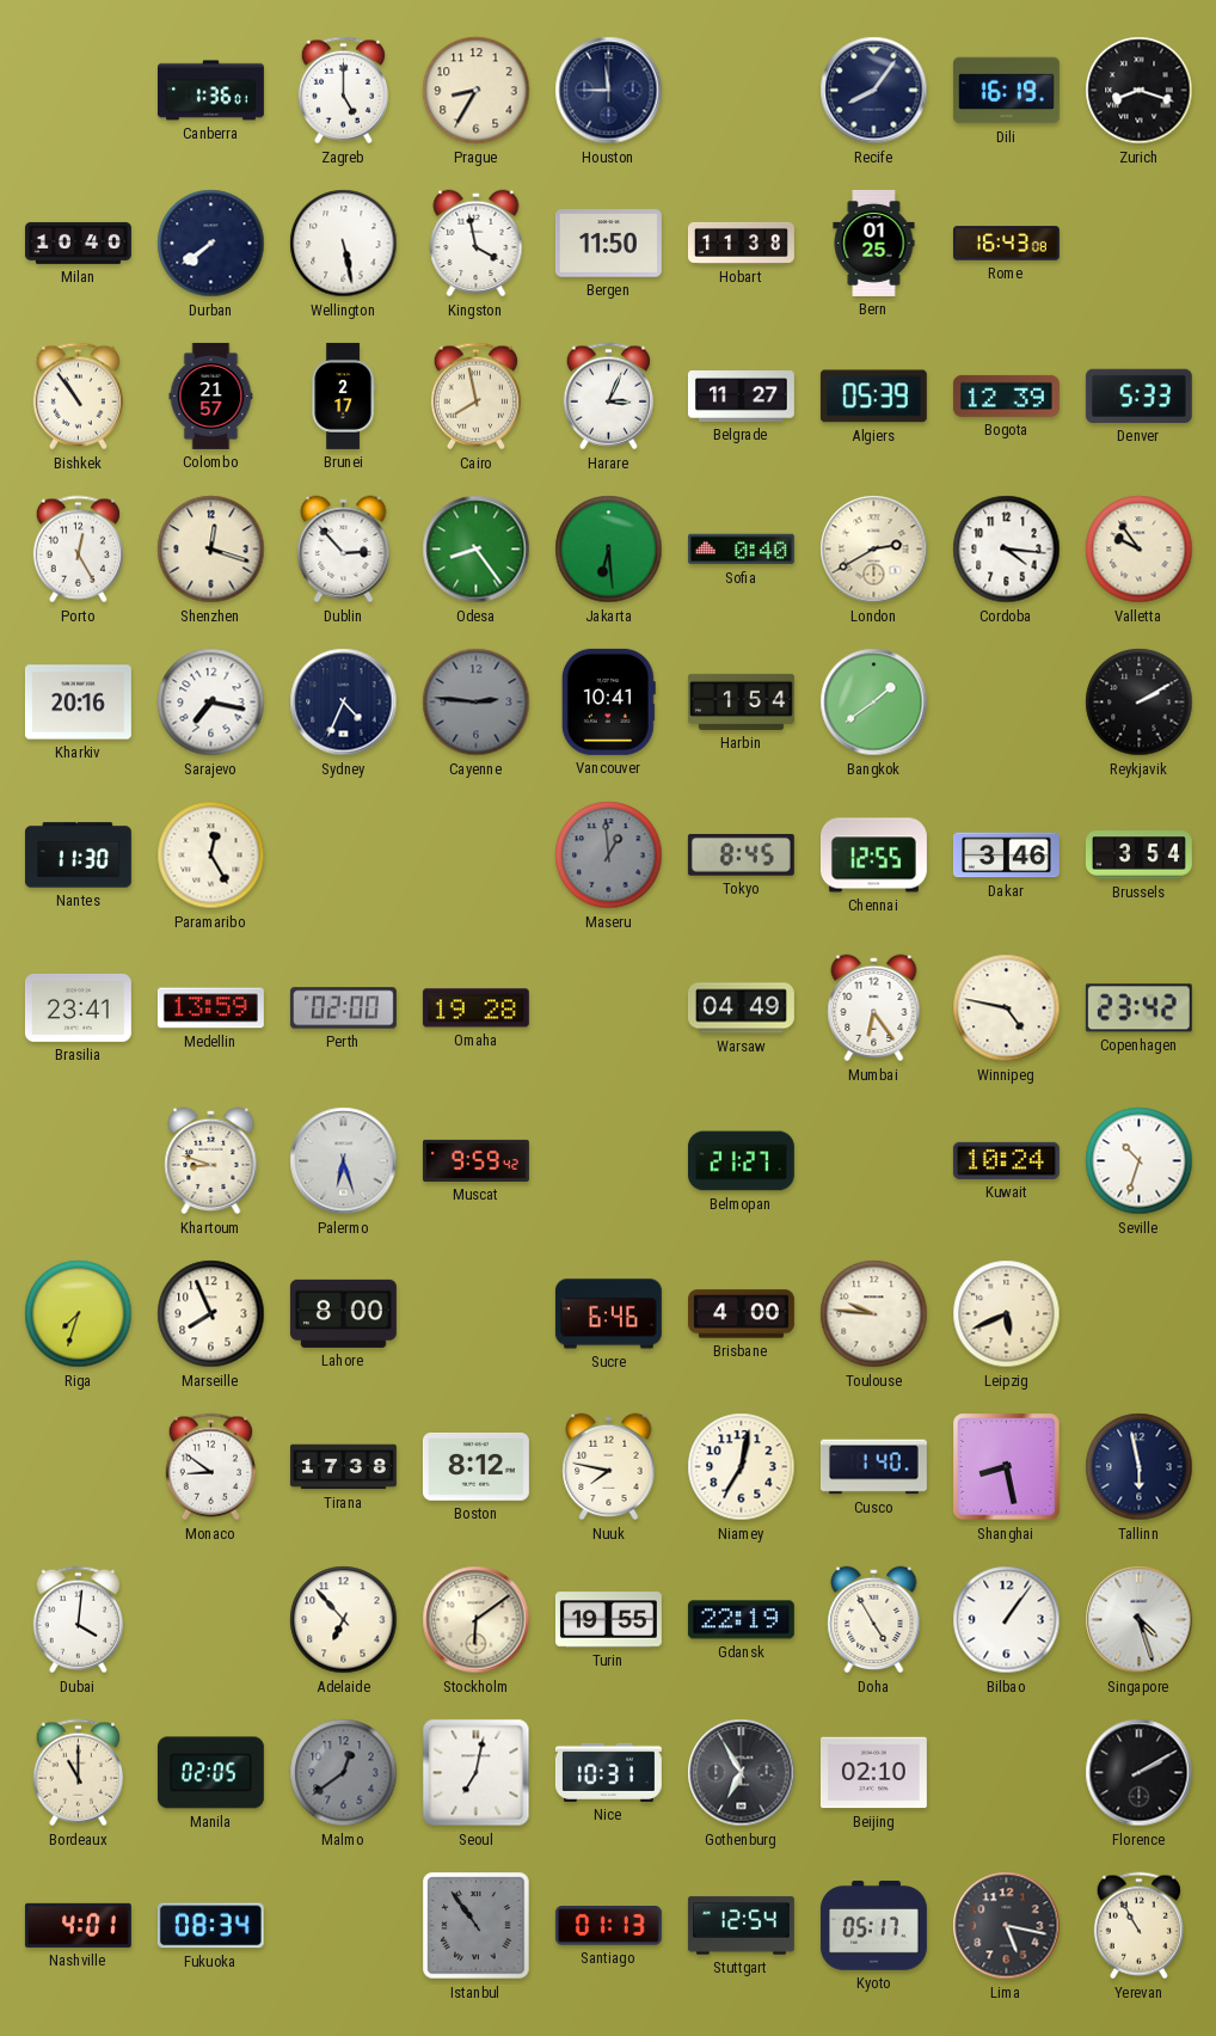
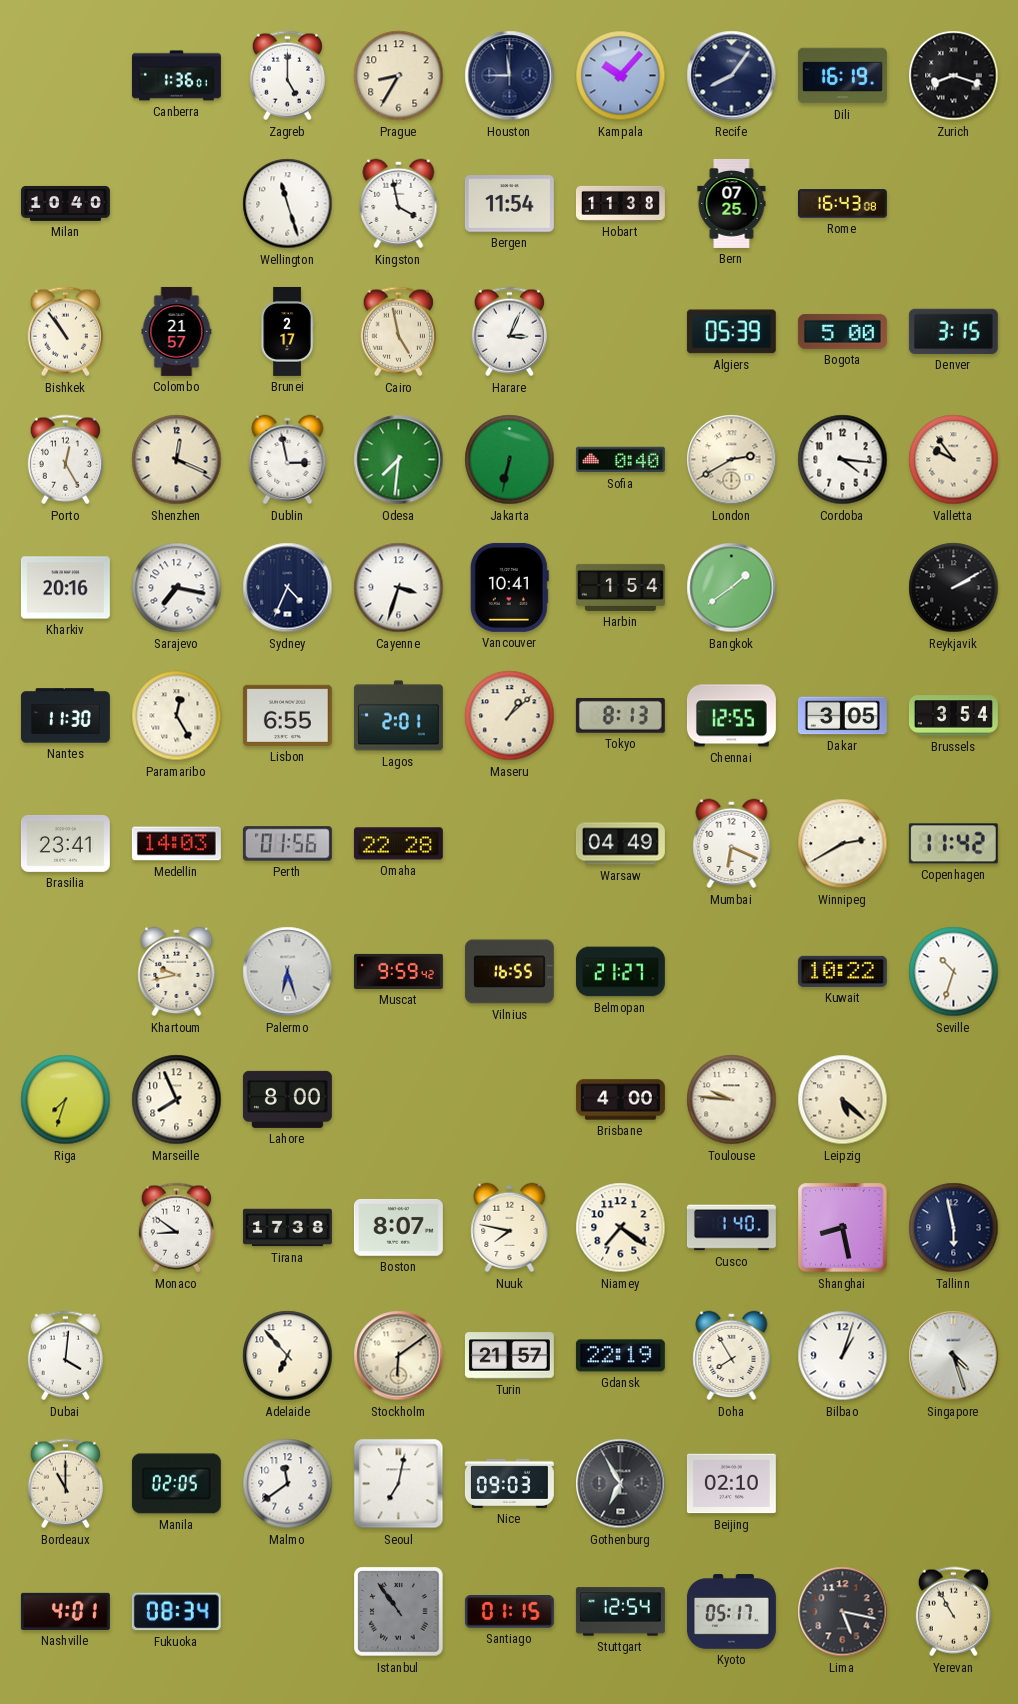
Kampala: none -> 10:07 (621, 76)
Durban: 7:39 -> none (211, 244)
Wellington: 5:28 -> 11:27 (288, 204)
Bergen: 11:50 -> 11:54 (509, 204)
Bern: 01:25 -> 07:25 (732, 203)
Cairo: 7:58 -> 4:58 (398, 332)
Belgrade: 11:27 -> none (741, 397)
Bogota: 12:39 -> 5:00 (842, 331)
Denver: 5:33 -> 3:15 (953, 331)
Shenzhen: 12:18 -> 12:19 (177, 460)
Dublin: 2:53 -> 2:58 (288, 460)
Odesa: 8:24 -> 7:31 (399, 460)
Jakarta: 6:29 -> 6:32 (510, 460)
Cayenne: 2:46 -> 3:33 (399, 588)
Cayenne dial: grey -> white (399, 588)
Lisbon: none -> 6:55 (287, 715)
Lagos: none -> 2:01 (398, 716)
Maseru: 12:59 -> 1:08 (510, 716)
Maseru dial: grey -> cream (510, 716)
Tokyo: 8:45 -> 8:13 (620, 715)
Dakar: 3:46 -> 3:05 (842, 716)
Medellin: 13:59 -> 14:03 (176, 844)
Perth: 02:00 -> 01:56 (287, 844)
Omaha: 19:28 -> 22:28 (398, 844)
Mumbai: 6:24 -> 6:19 (732, 844)
Winnipeg: 4:47 -> 2:40 (843, 844)
Copenhagen: 23:42 -> 11:42 (953, 844)
Khartoum: 8:48 -> 9:43 (177, 972)
Vilnius: none -> 16:55 (509, 972)
Kuwait: 10:24 -> 10:22 (842, 971)
Sucre: 6:46 -> none (608, 1314)
Leipzig: 5:41 -> 5:22 (843, 1100)
Boston: 8:12 -> 8:07 (398, 1228)
Niamey: 7:02 -> 7:21 (621, 1228)
Turin: 19:55 -> 21:57 (509, 1356)
Doha: 4:55 -> 7:55 (732, 1356)
Bilbao: 1:06 -> 1:03 (843, 1356)
Malmo: 12:39 -> 11:39 (288, 1484)
Malmo dial: grey -> white (288, 1484)
Nice: 10:31 -> 09:03 (509, 1483)
Florence: 2:10 -> none (1140, 1773)
Santiago: 01:13 -> 01:15 (509, 1612)
